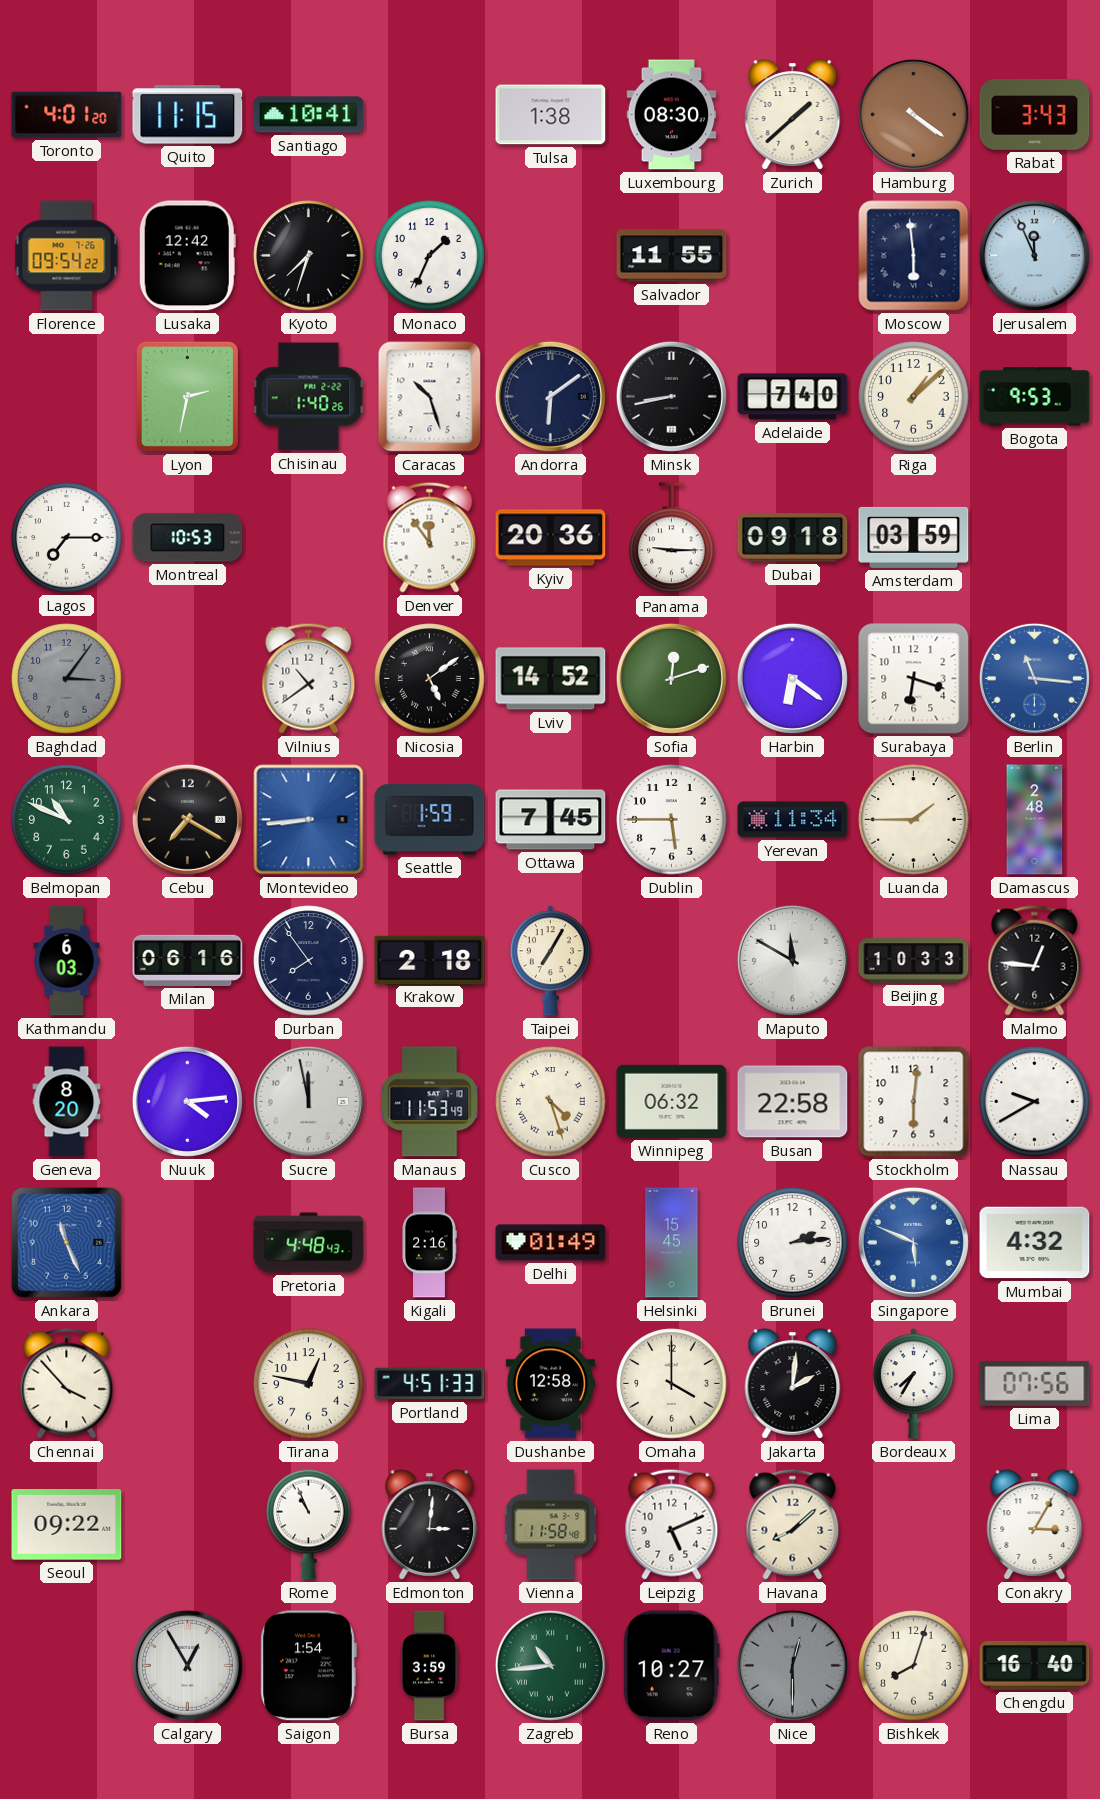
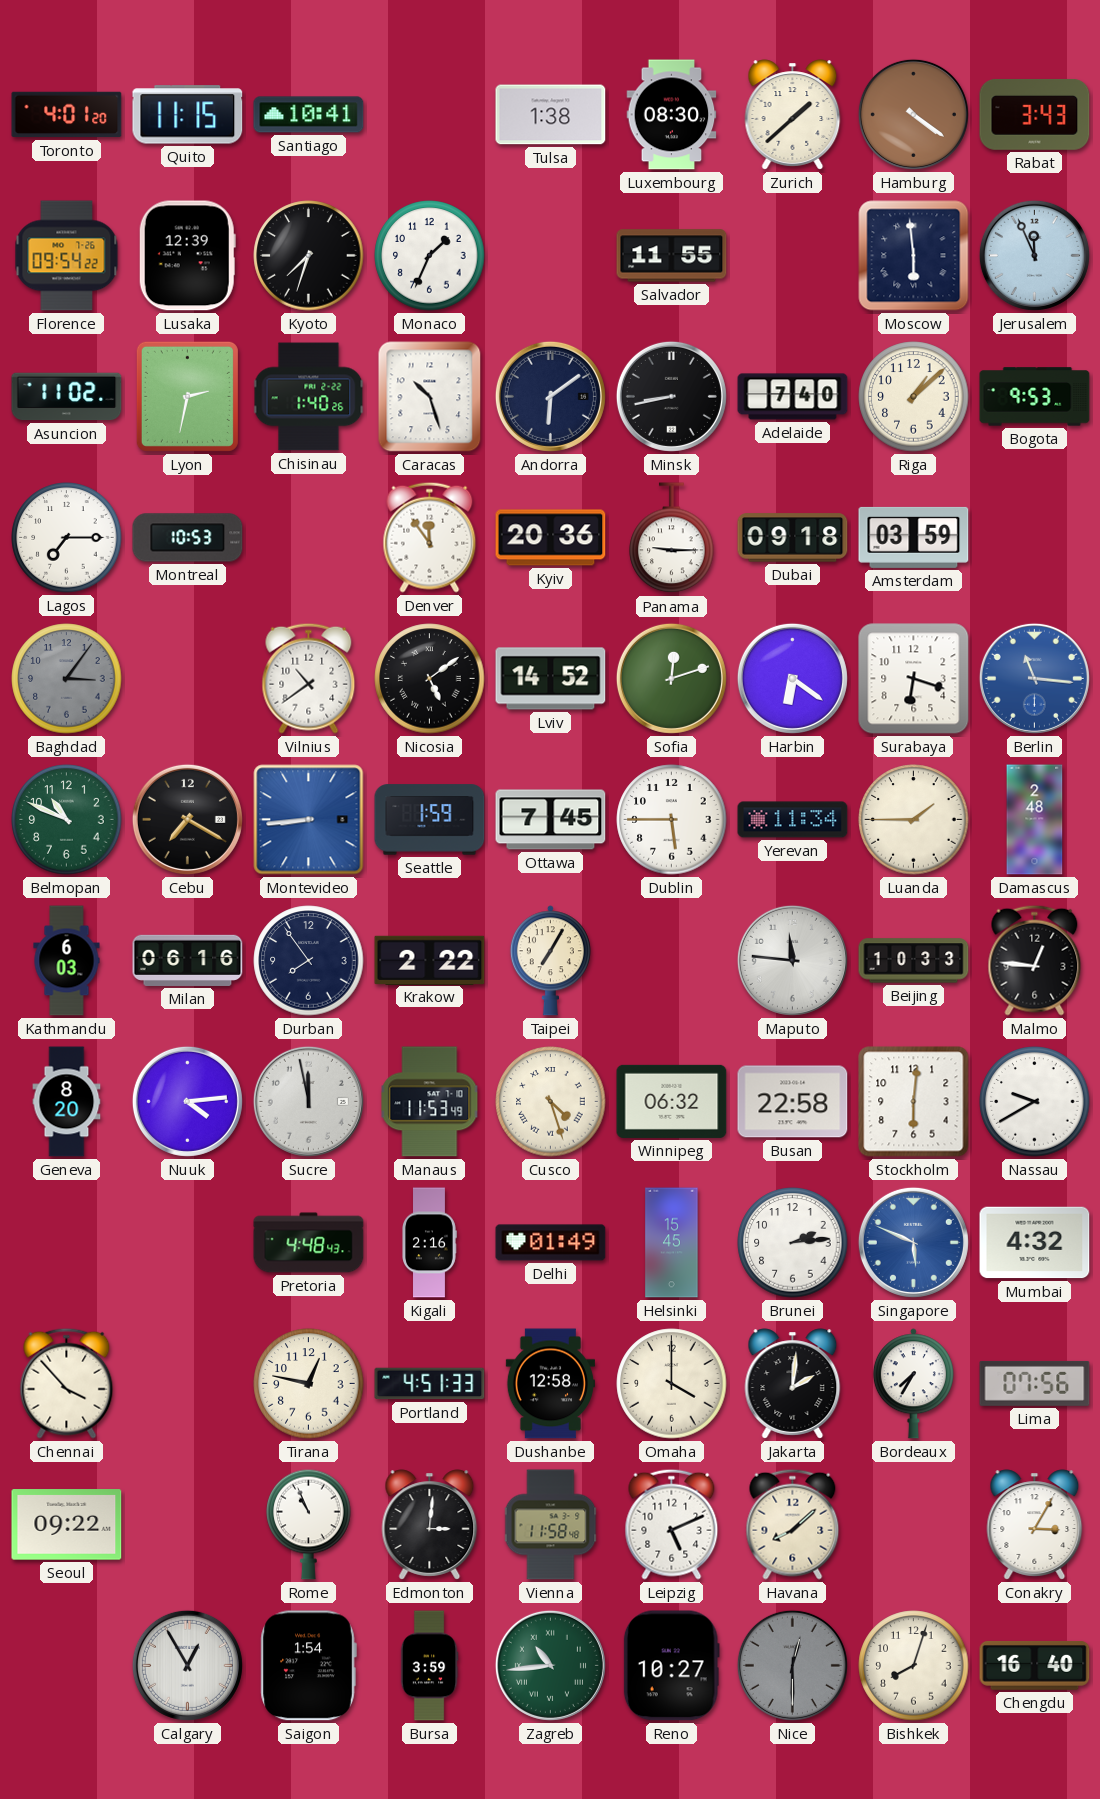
Lusaka: 12:42 -> 12:39 (187, 256)
Asuncion: none -> 11:02 (67, 397)
Krakow: 2:18 -> 2:22 (430, 960)
Maputo: 11:50 -> 11:46 (792, 960)
Ankara: 11:26 -> none (67, 1243)
